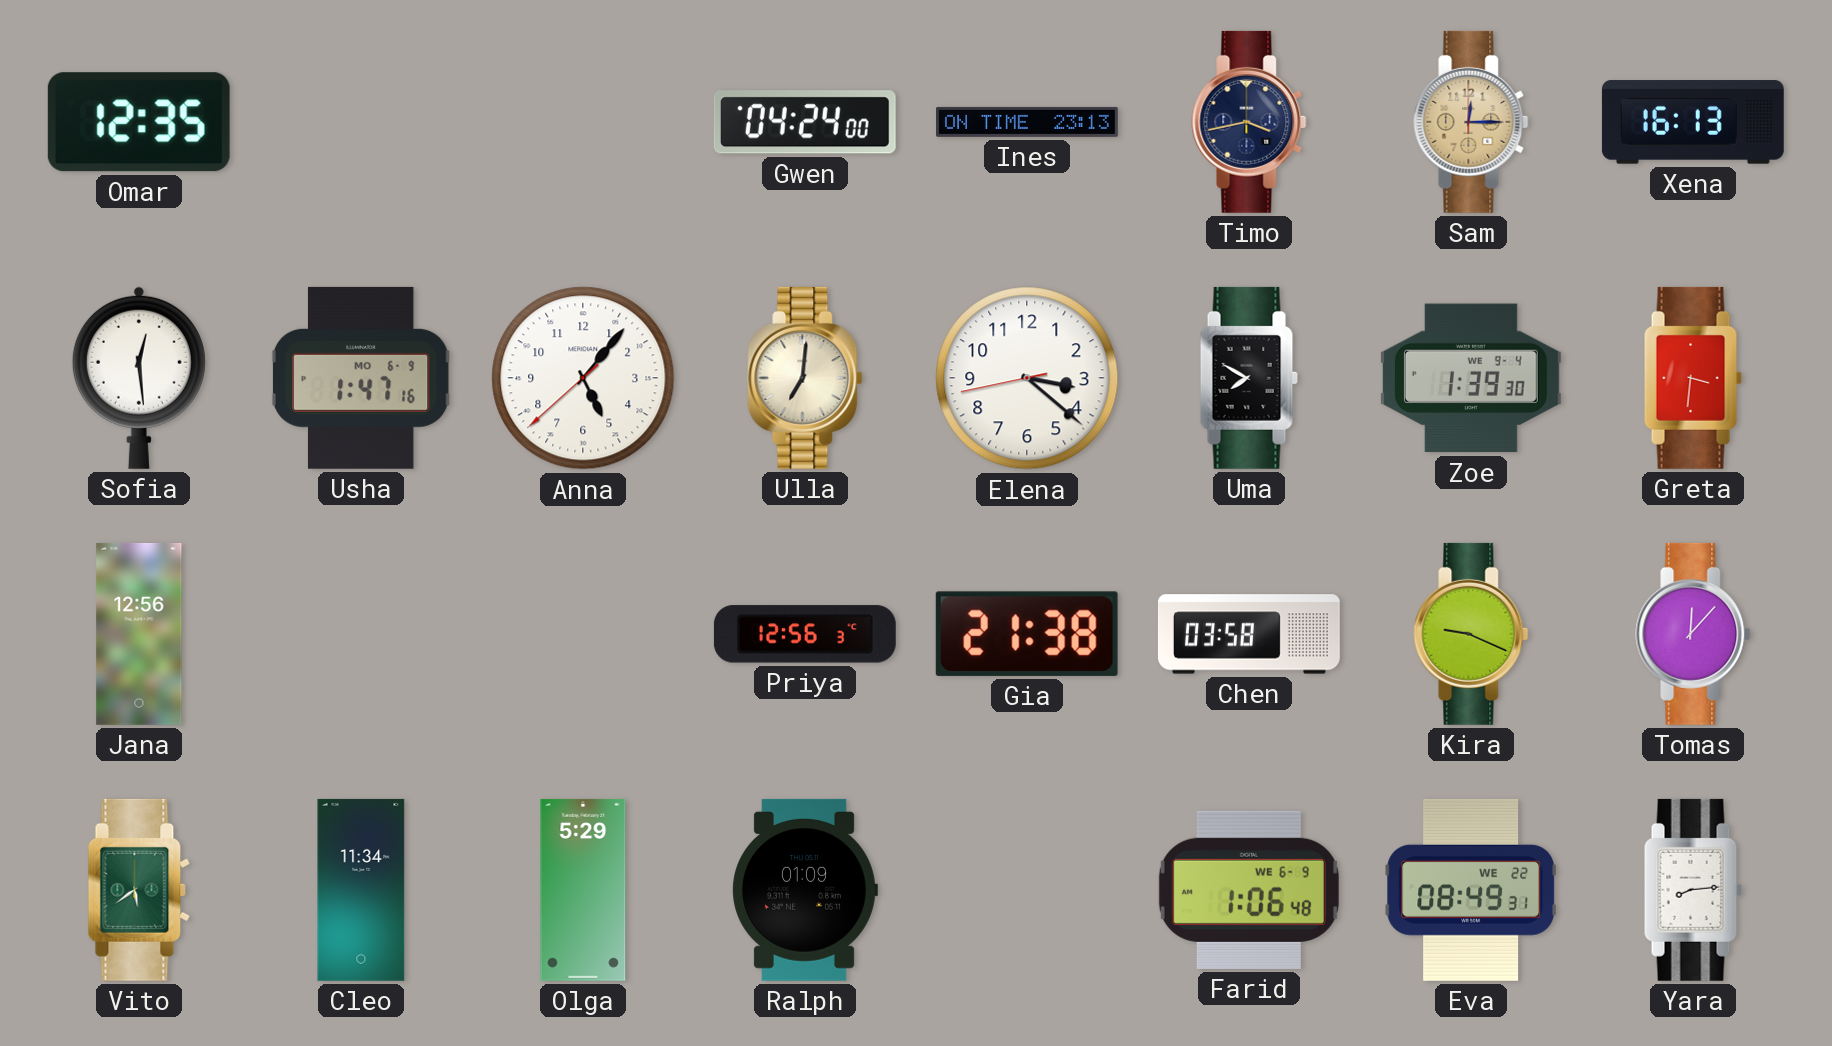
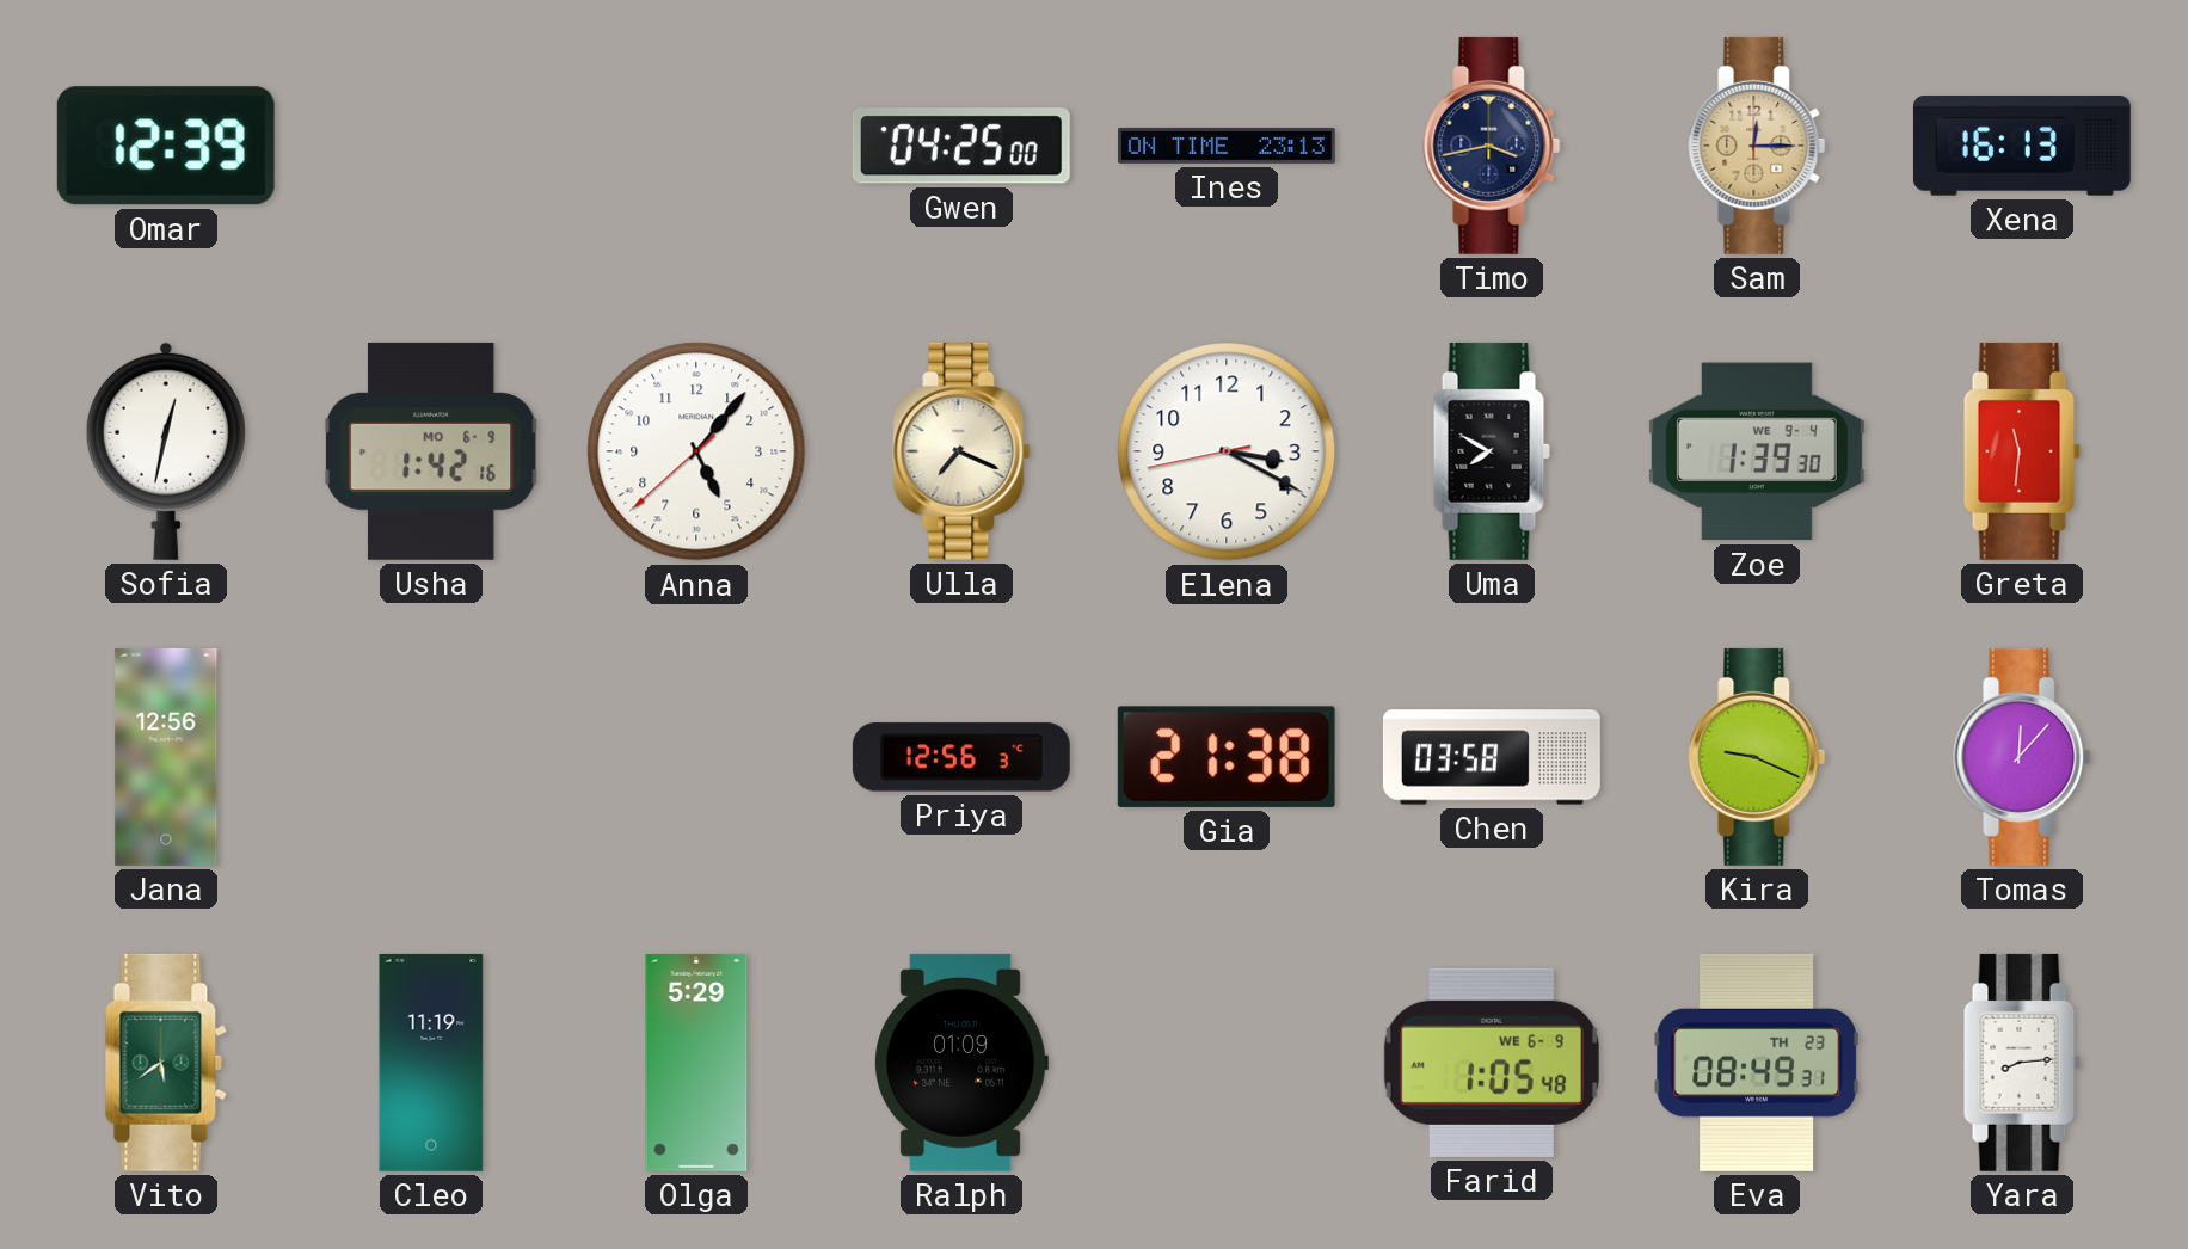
Omar: 12:35 -> 12:39 (166, 146)
Gwen: 04:24 -> 04:25 (961, 146)
Sofia: 12:29 -> 12:32 (166, 451)
Usha: 1:47 -> 1:42 (431, 451)
Ulla: 7:01 -> 7:19 (961, 451)
Elena: 3:21 -> 3:19 (1227, 451)
Greta: 3:31 -> 11:31 (2022, 451)
Cleo: 11:34 -> 11:19 (431, 1063)
Farid: 1:06 -> 1:05 (1492, 1063)
Eva date: WE 22 -> TH 23 (1756, 1063)
